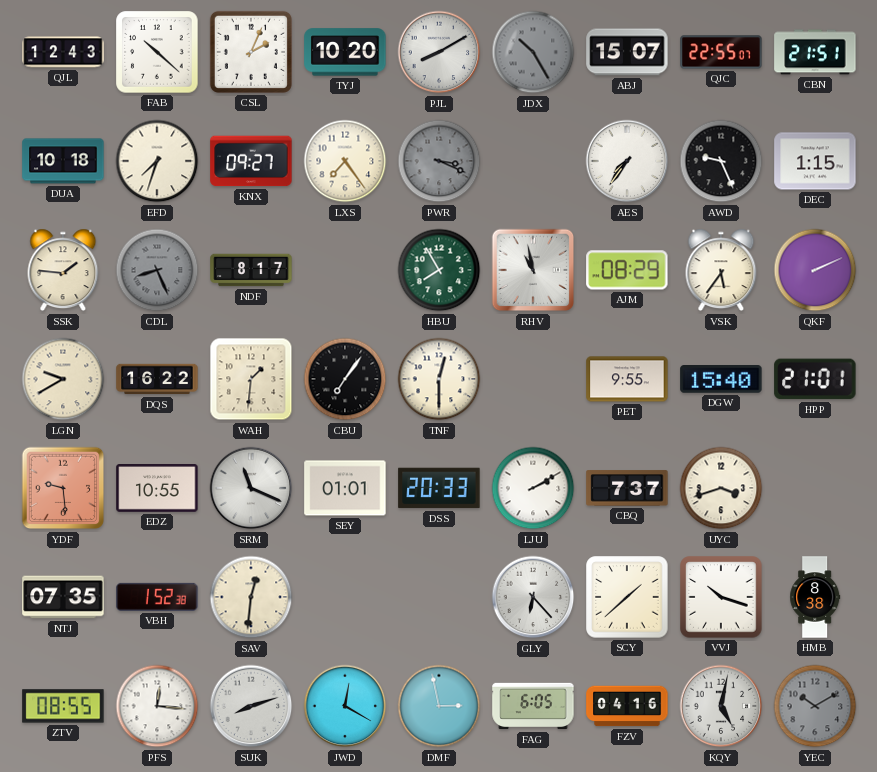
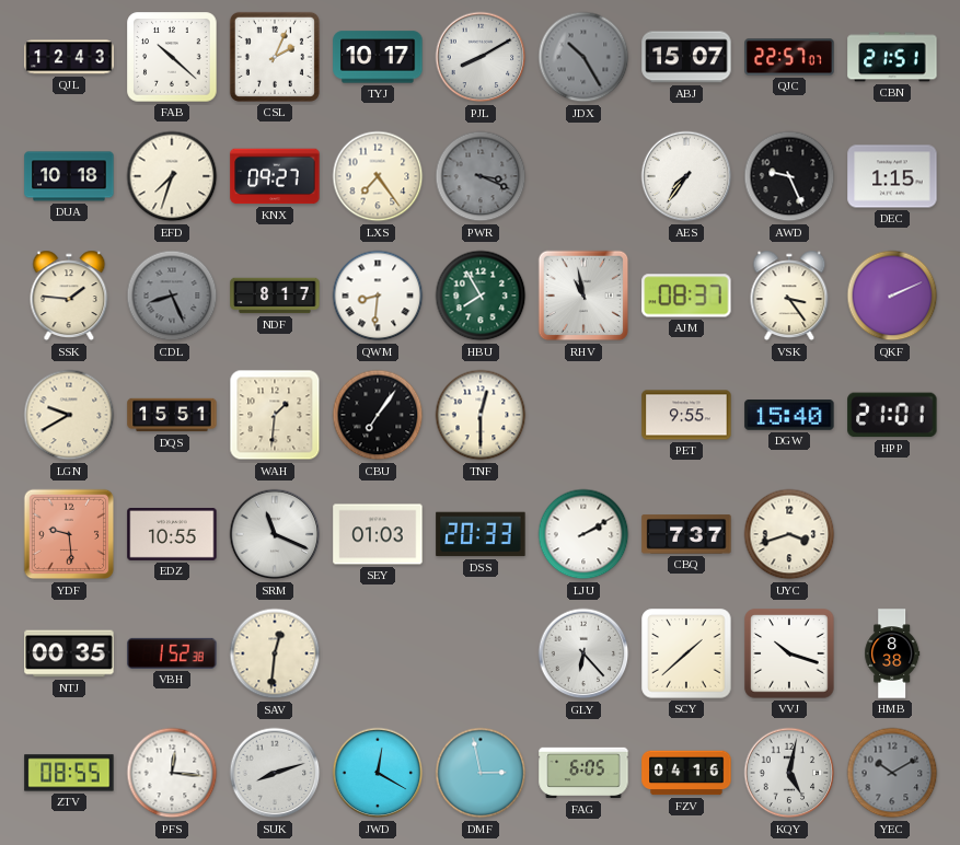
TYJ: 10:20 -> 10:17 (378, 57)
QJC: 22:55 -> 22:57 (789, 57)
QWM: none -> 8:31 (378, 296)
AJM: 08:29 -> 08:37 (686, 296)
VSK: 5:36 -> 3:24 (789, 296)
DQS: 16:22 -> 15:51 (172, 415)
SEY: 01:01 -> 01:03 (378, 534)
NTJ: 07:35 -> 00:35 (69, 653)
